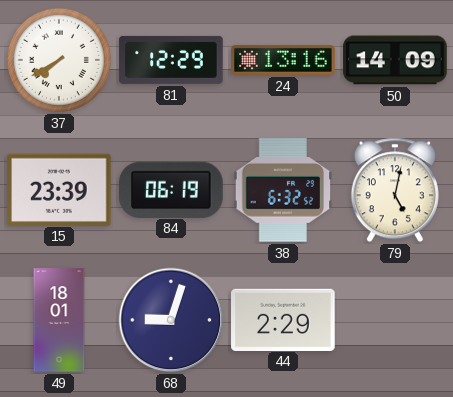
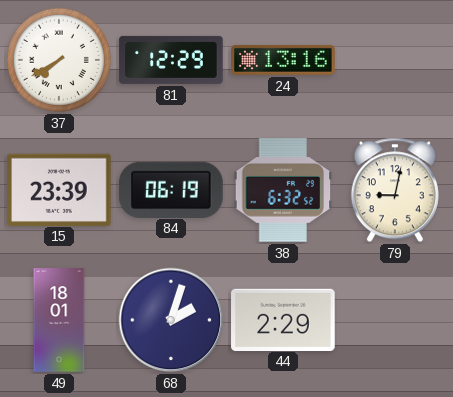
50: 14:09 -> none (395, 60)
79: 5:02 -> 9:02 (395, 190)
68: 9:03 -> 2:03 (171, 320)
